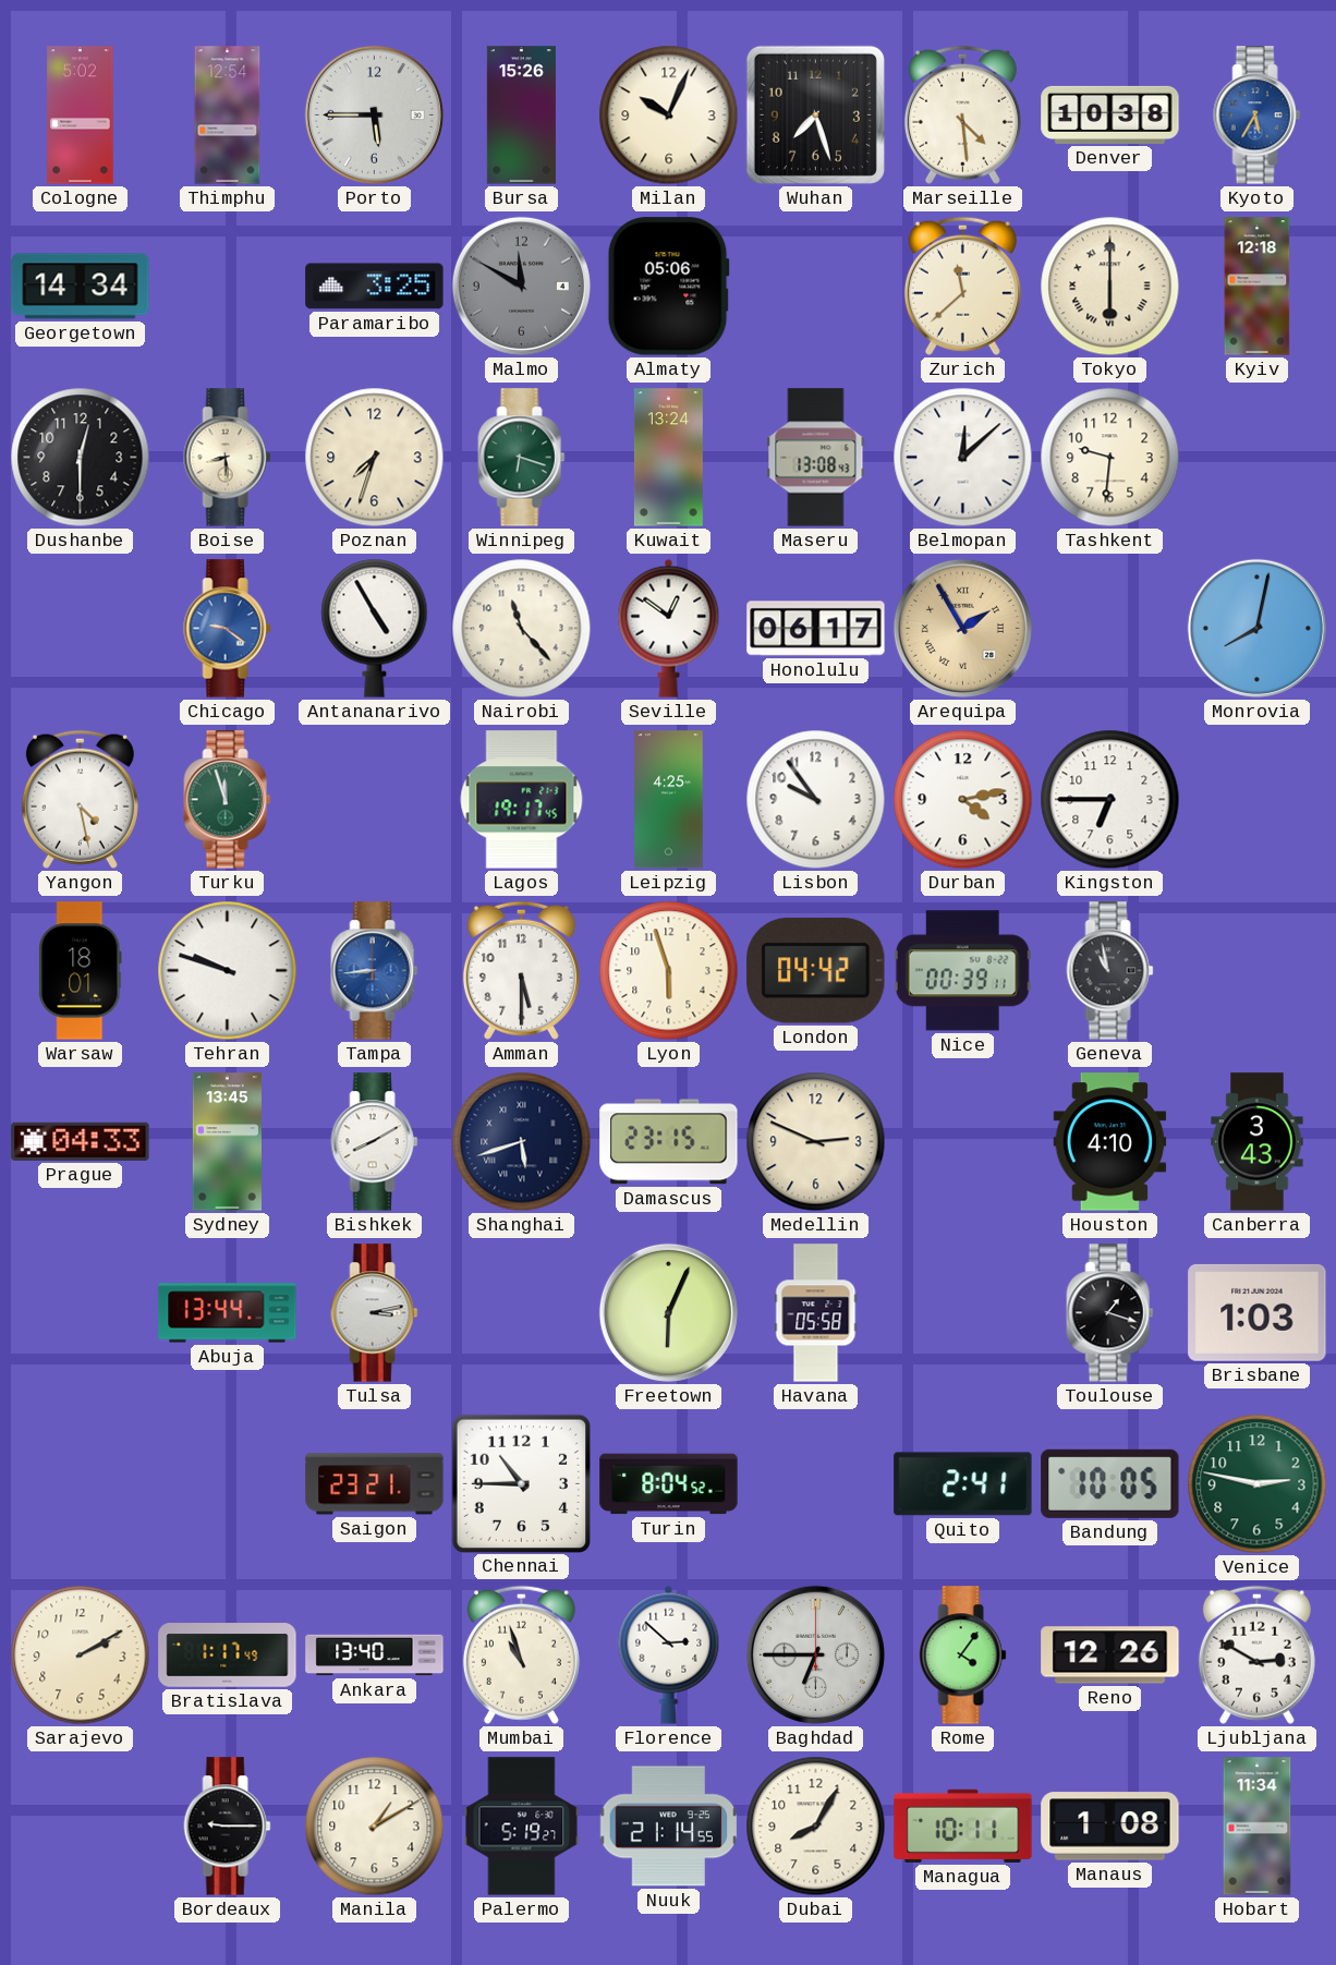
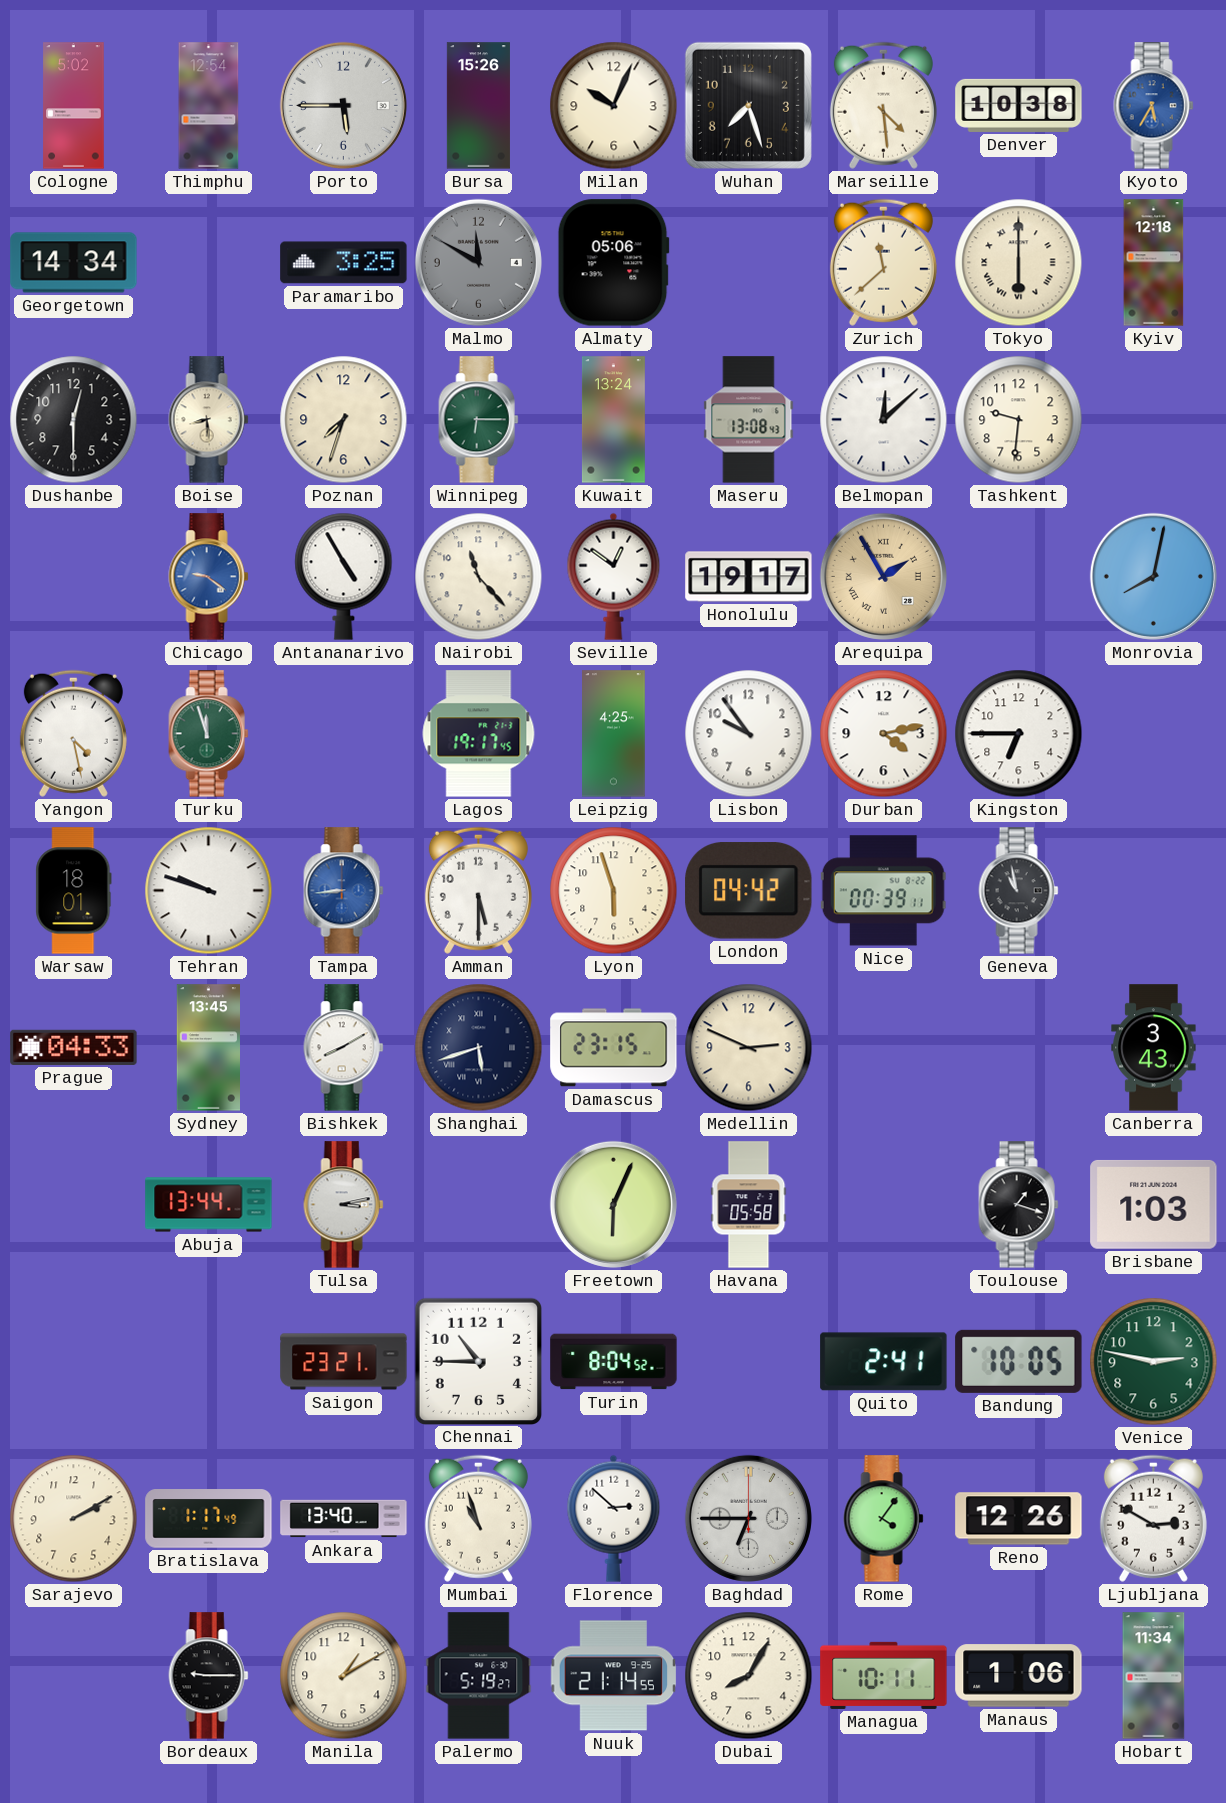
Winnipeg: 6:18 -> 6:15 (479, 420)
Honolulu: 06:17 -> 19:17 (749, 577)
Houston: 4:10 -> none (1110, 1142)
Manaus: 1:08 -> 1:06 (1019, 1676)
